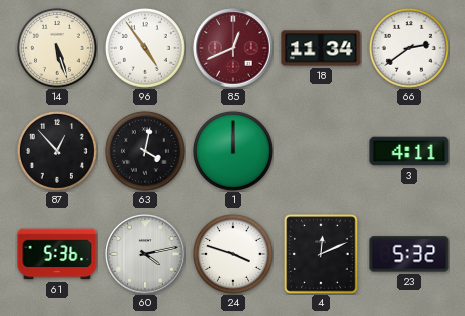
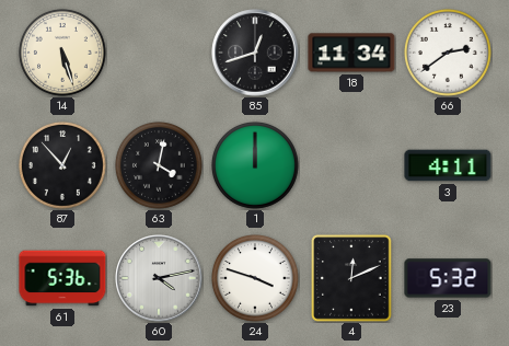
96: 4:54 -> none (145, 48)
85: 12:41 -> 12:42 (255, 53)
85 dial: burgundy -> black (255, 53)
